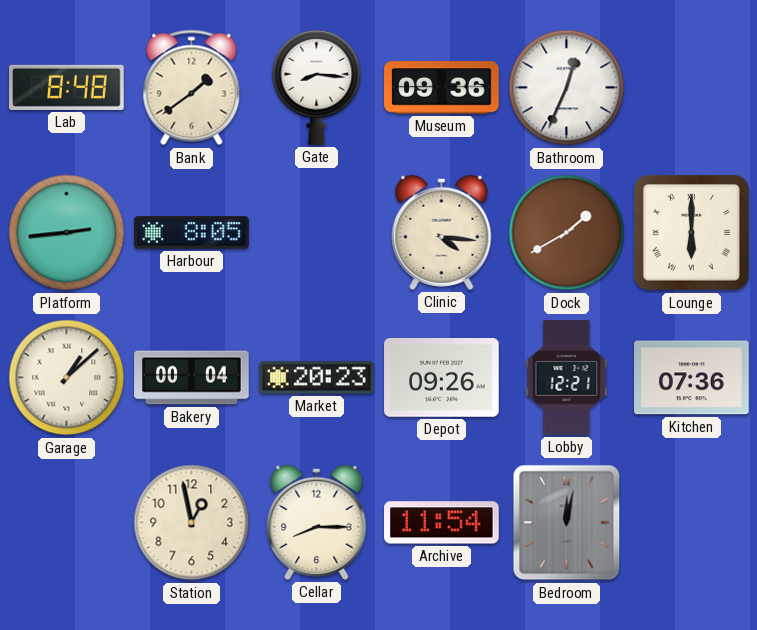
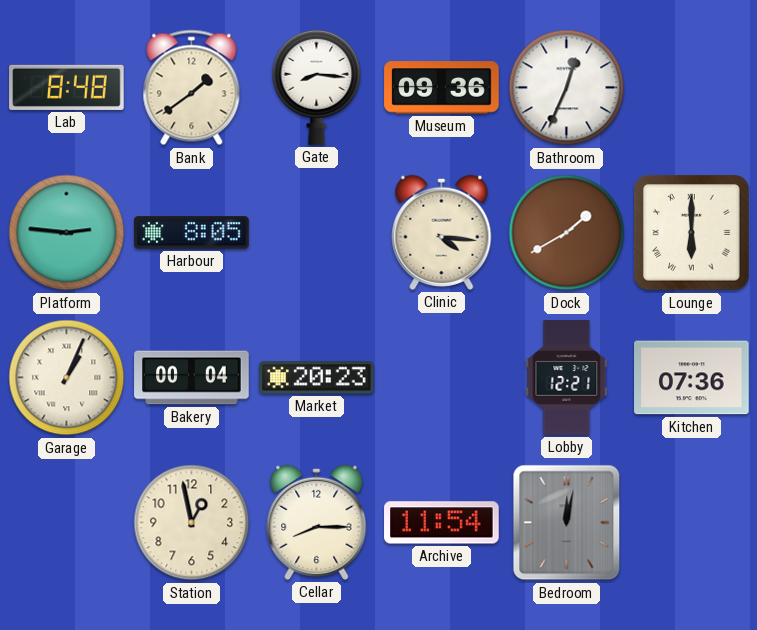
Platform: 2:44 -> 2:46 (67, 233)
Garage: 1:08 -> 1:04 (67, 378)
Depot: 09:26 -> none (442, 378)
